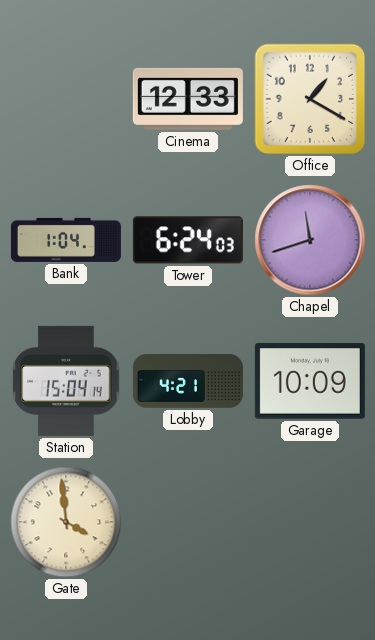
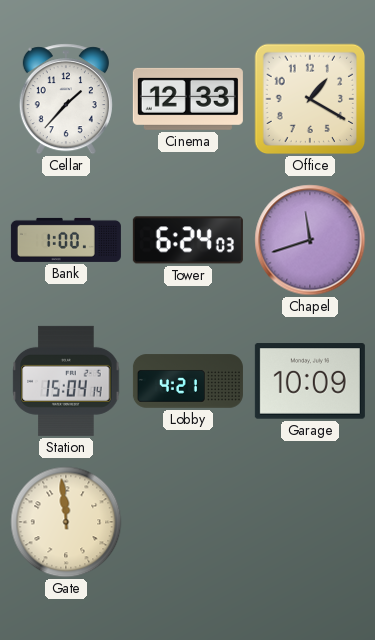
Cellar: none -> 1:37 (66, 99)
Bank: 1:04 -> 1:00 (66, 240)
Gate: 3:59 -> 11:59 (66, 522)
